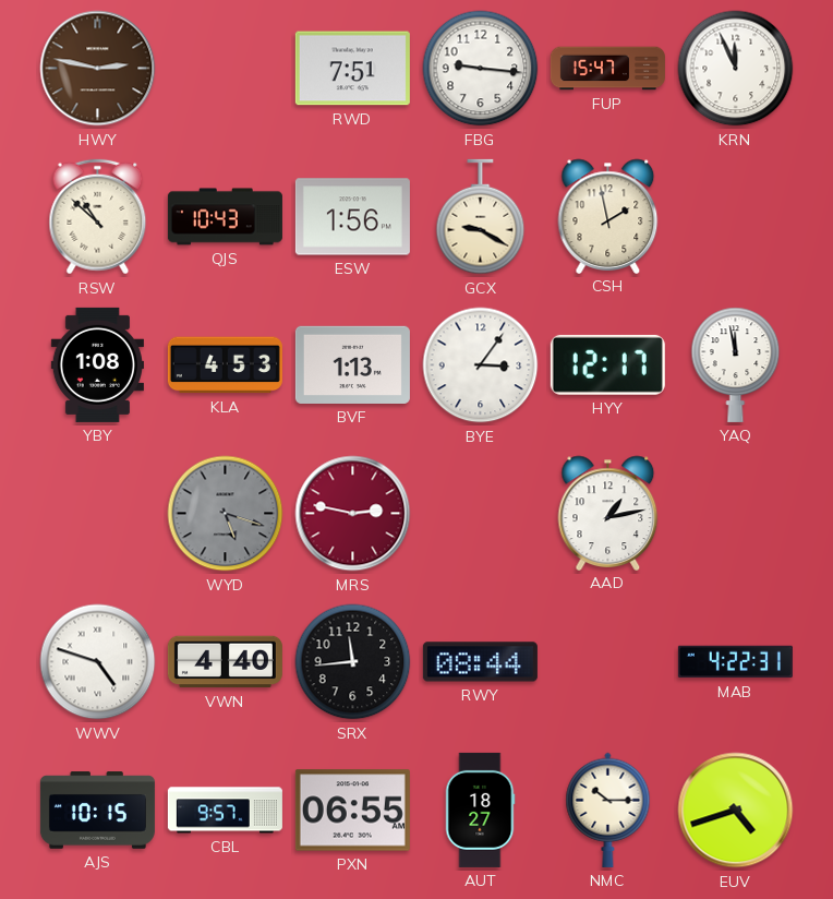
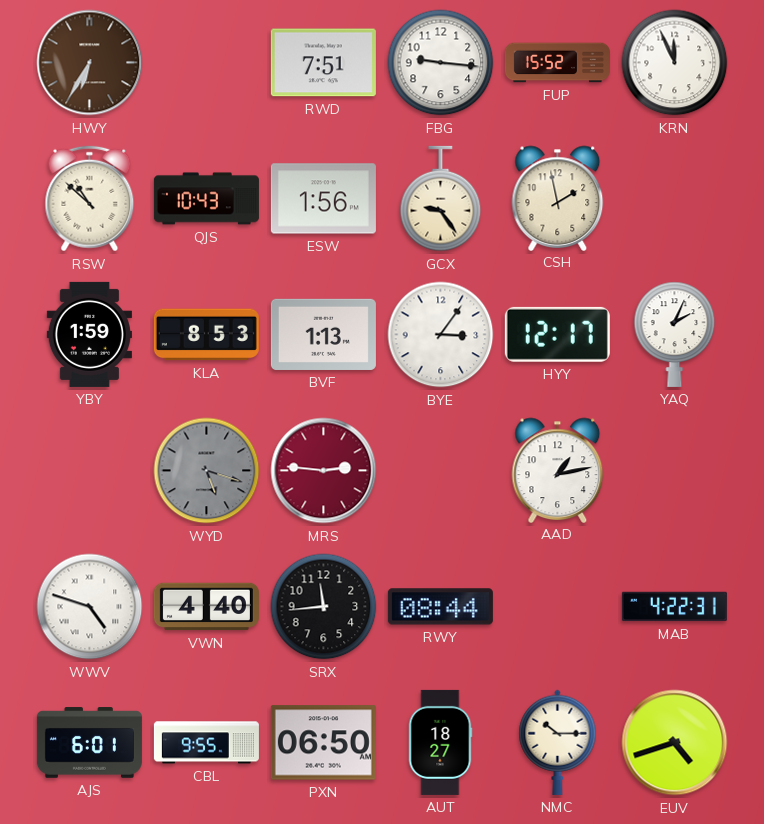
HWY: 2:47 -> 6:35 (90, 63)
FUP: 15:47 -> 15:52 (557, 63)
GCX: 9:20 -> 9:24 (441, 199)
YBY: 1:08 -> 1:59 (89, 334)
KLA: 4:53 -> 8:53 (206, 335)
YAQ: 11:58 -> 2:04 (675, 334)
MRS: 2:47 -> 2:46 (324, 471)
AJS: 10:15 -> 6:01 (89, 743)
CBL: 9:57 -> 9:55 (206, 743)
PXN: 06:55 -> 06:50 (323, 743)
